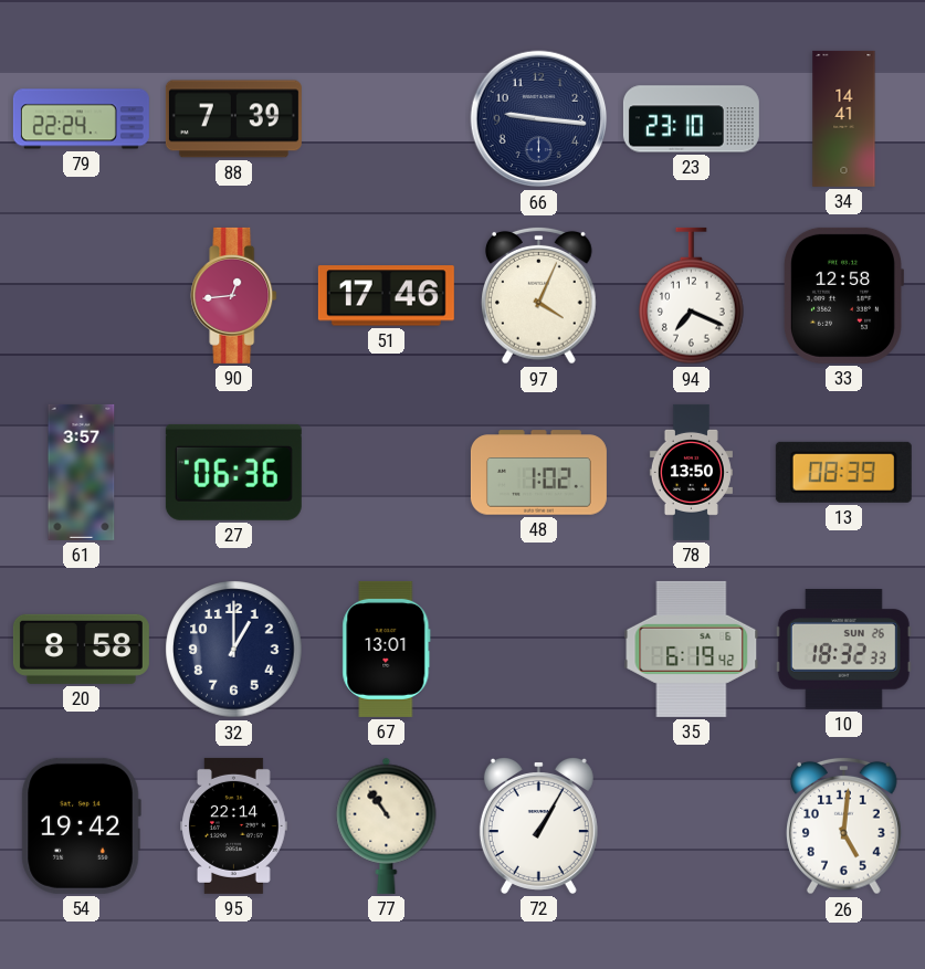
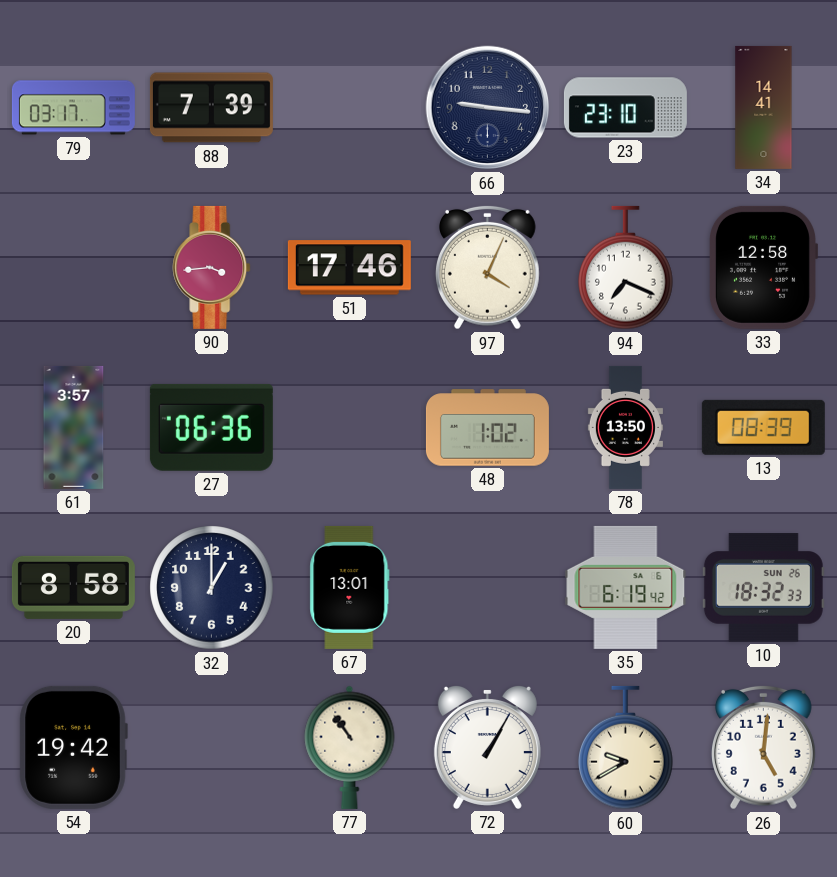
79: 22:24 -> 03:17 (73, 108)
90: 12:44 -> 3:44 (212, 267)
95: 22:14 -> none (234, 825)
60: none -> 9:40 (626, 748)
